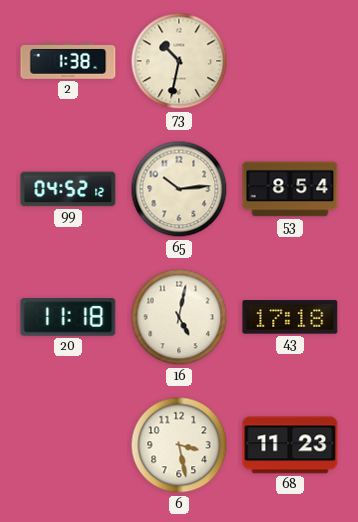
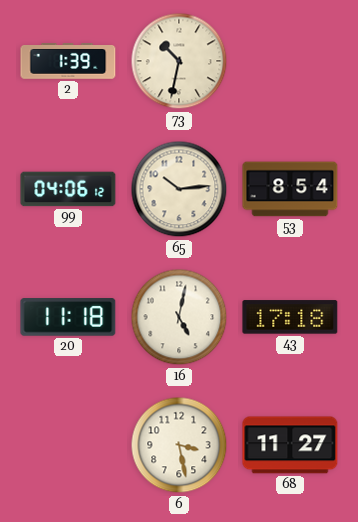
2: 1:38 -> 1:39 (68, 61)
99: 04:52 -> 04:06 (68, 189)
68: 11:23 -> 11:27 (290, 445)
